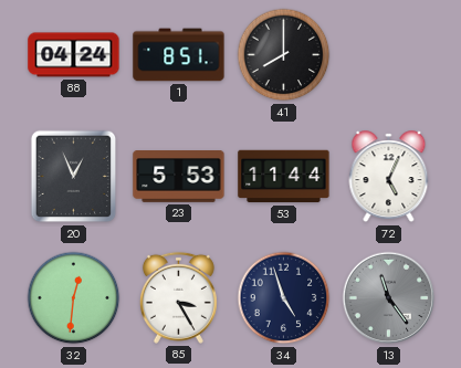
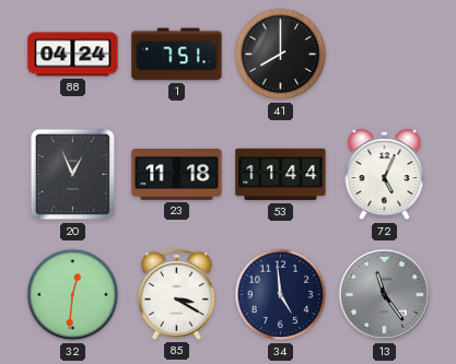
1: 8:51 -> 7:51 (177, 55)
23: 5:53 -> 11:18 (177, 175)
85: 3:25 -> 3:20 (176, 294)
34: 4:57 -> 4:59 (281, 295)
